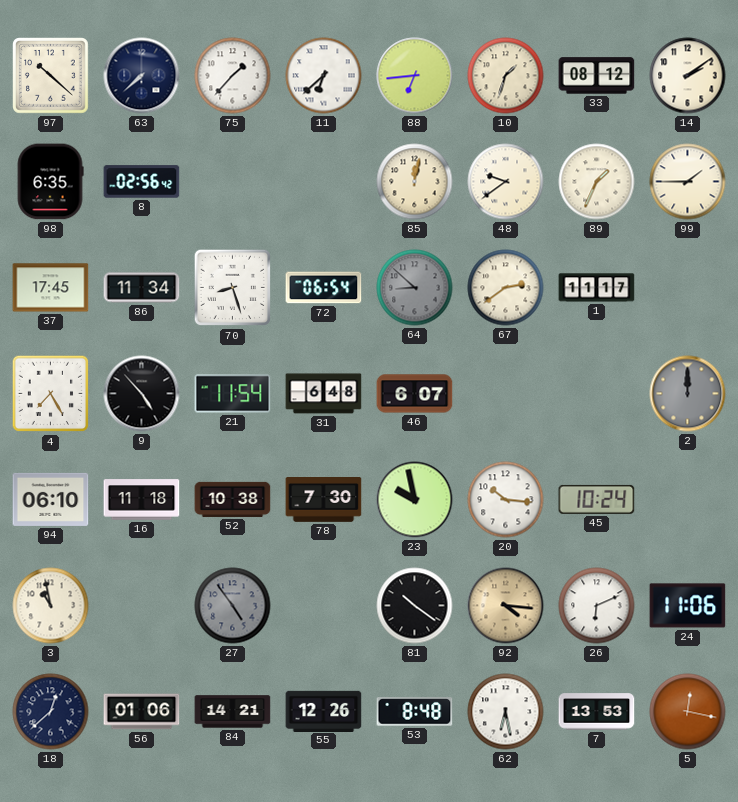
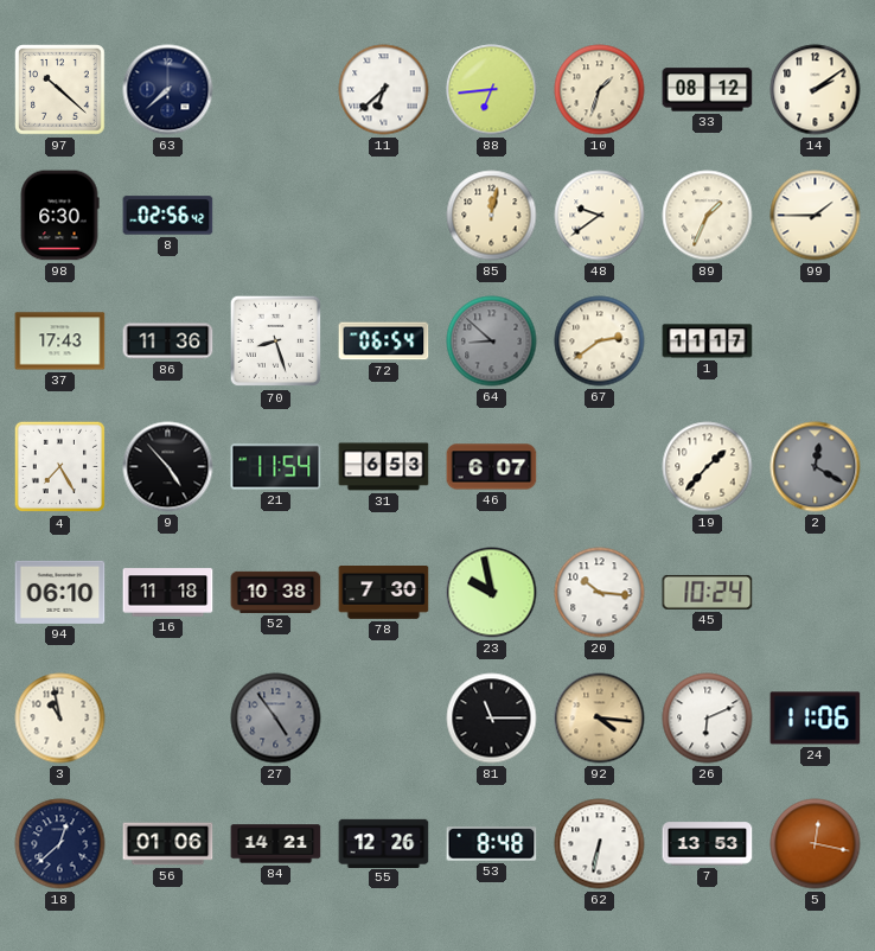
75: 1:37 -> none (233, 76)
98: 6:35 -> 6:30 (59, 216)
37: 17:45 -> 17:43 (60, 342)
86: 11:34 -> 11:36 (168, 342)
31: 6:48 -> 6:53 (384, 467)
19: none -> 1:37 (708, 467)
2: 12:00 -> 12:20 (816, 467)
81: 10:21 -> 11:15 (492, 719)
62: 6:28 -> 6:32 (600, 844)
